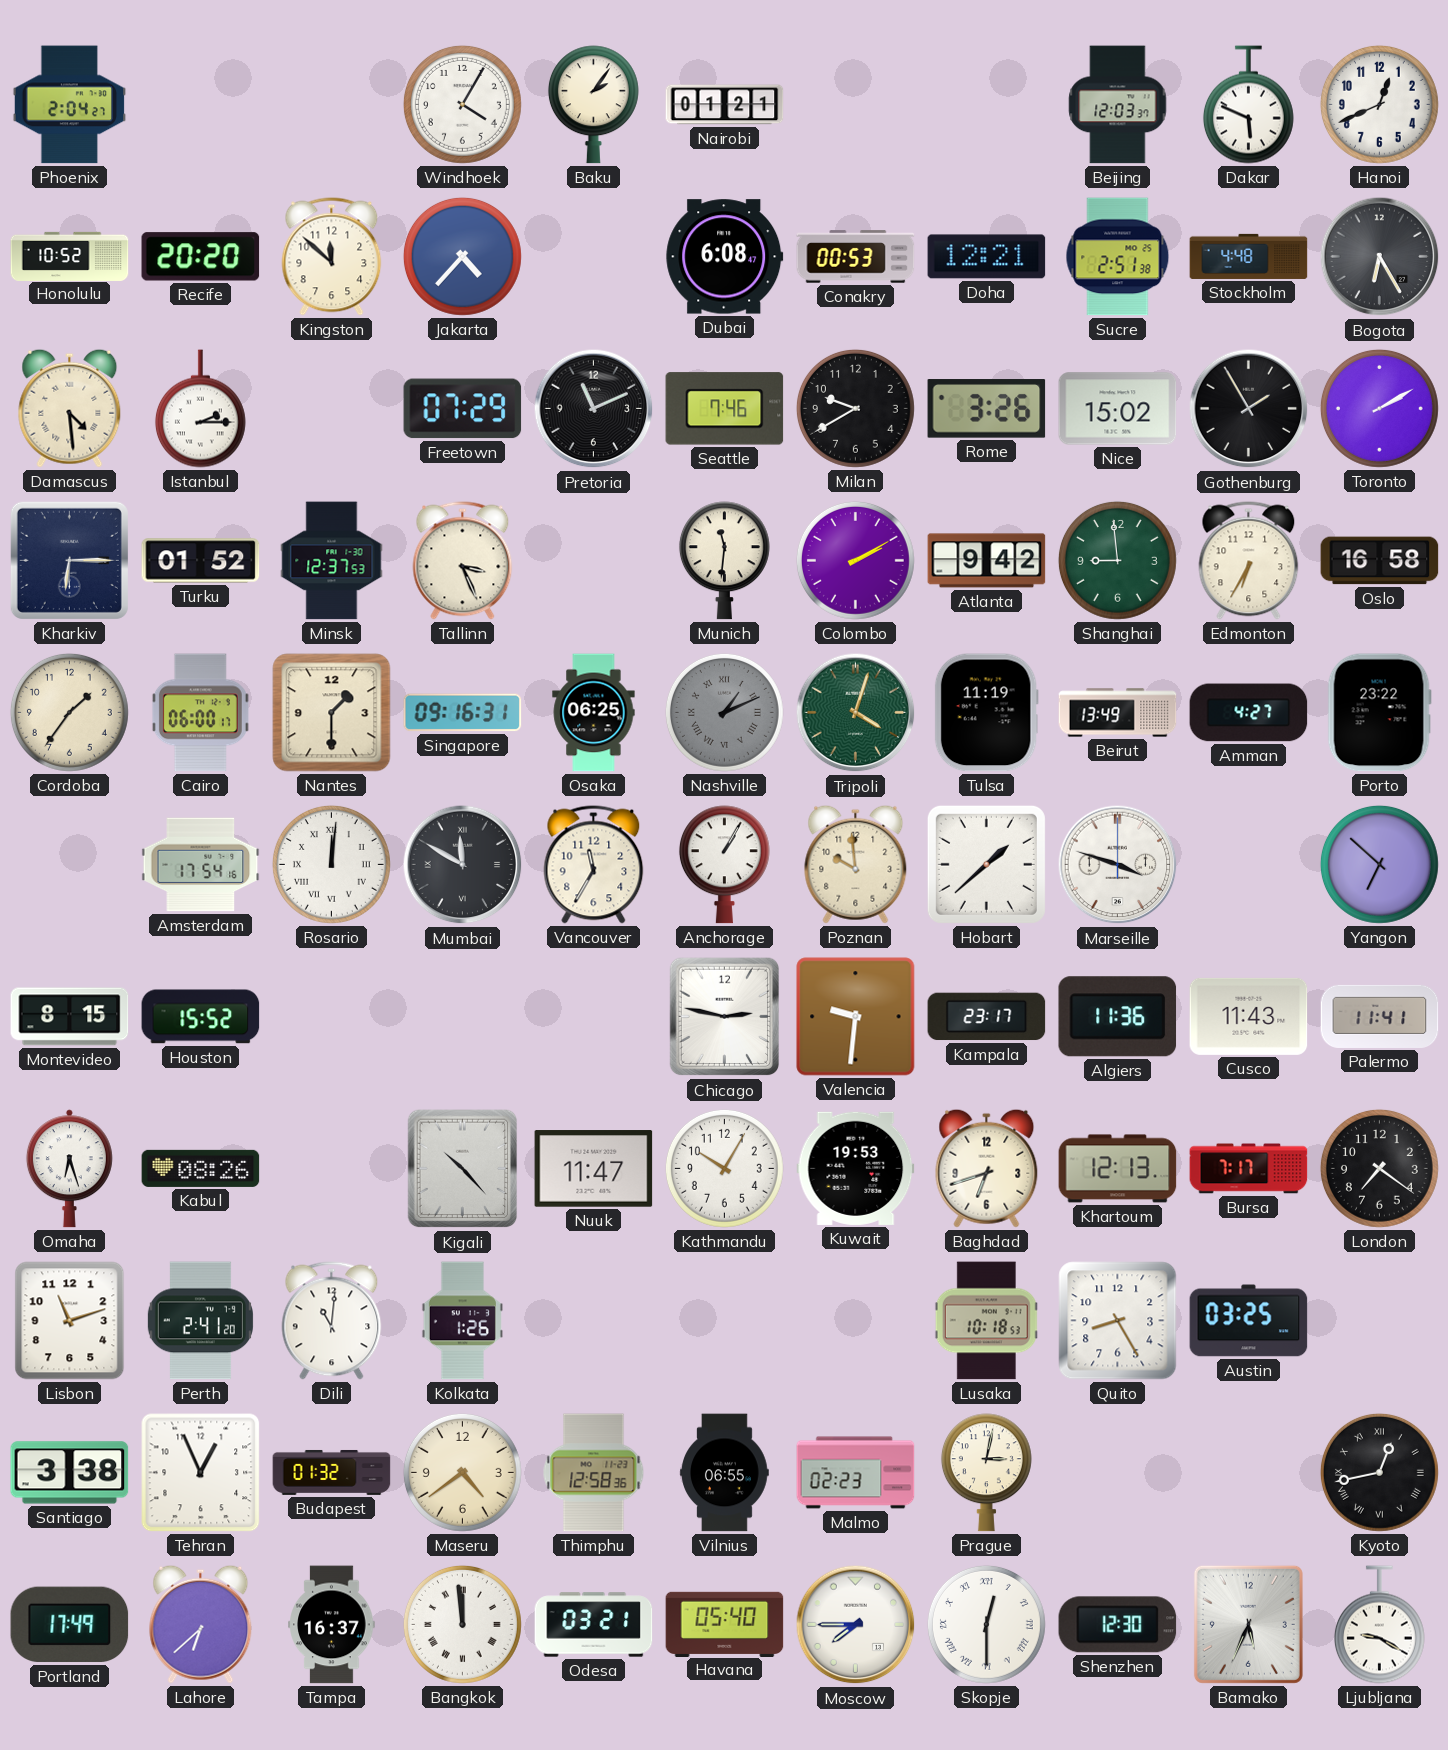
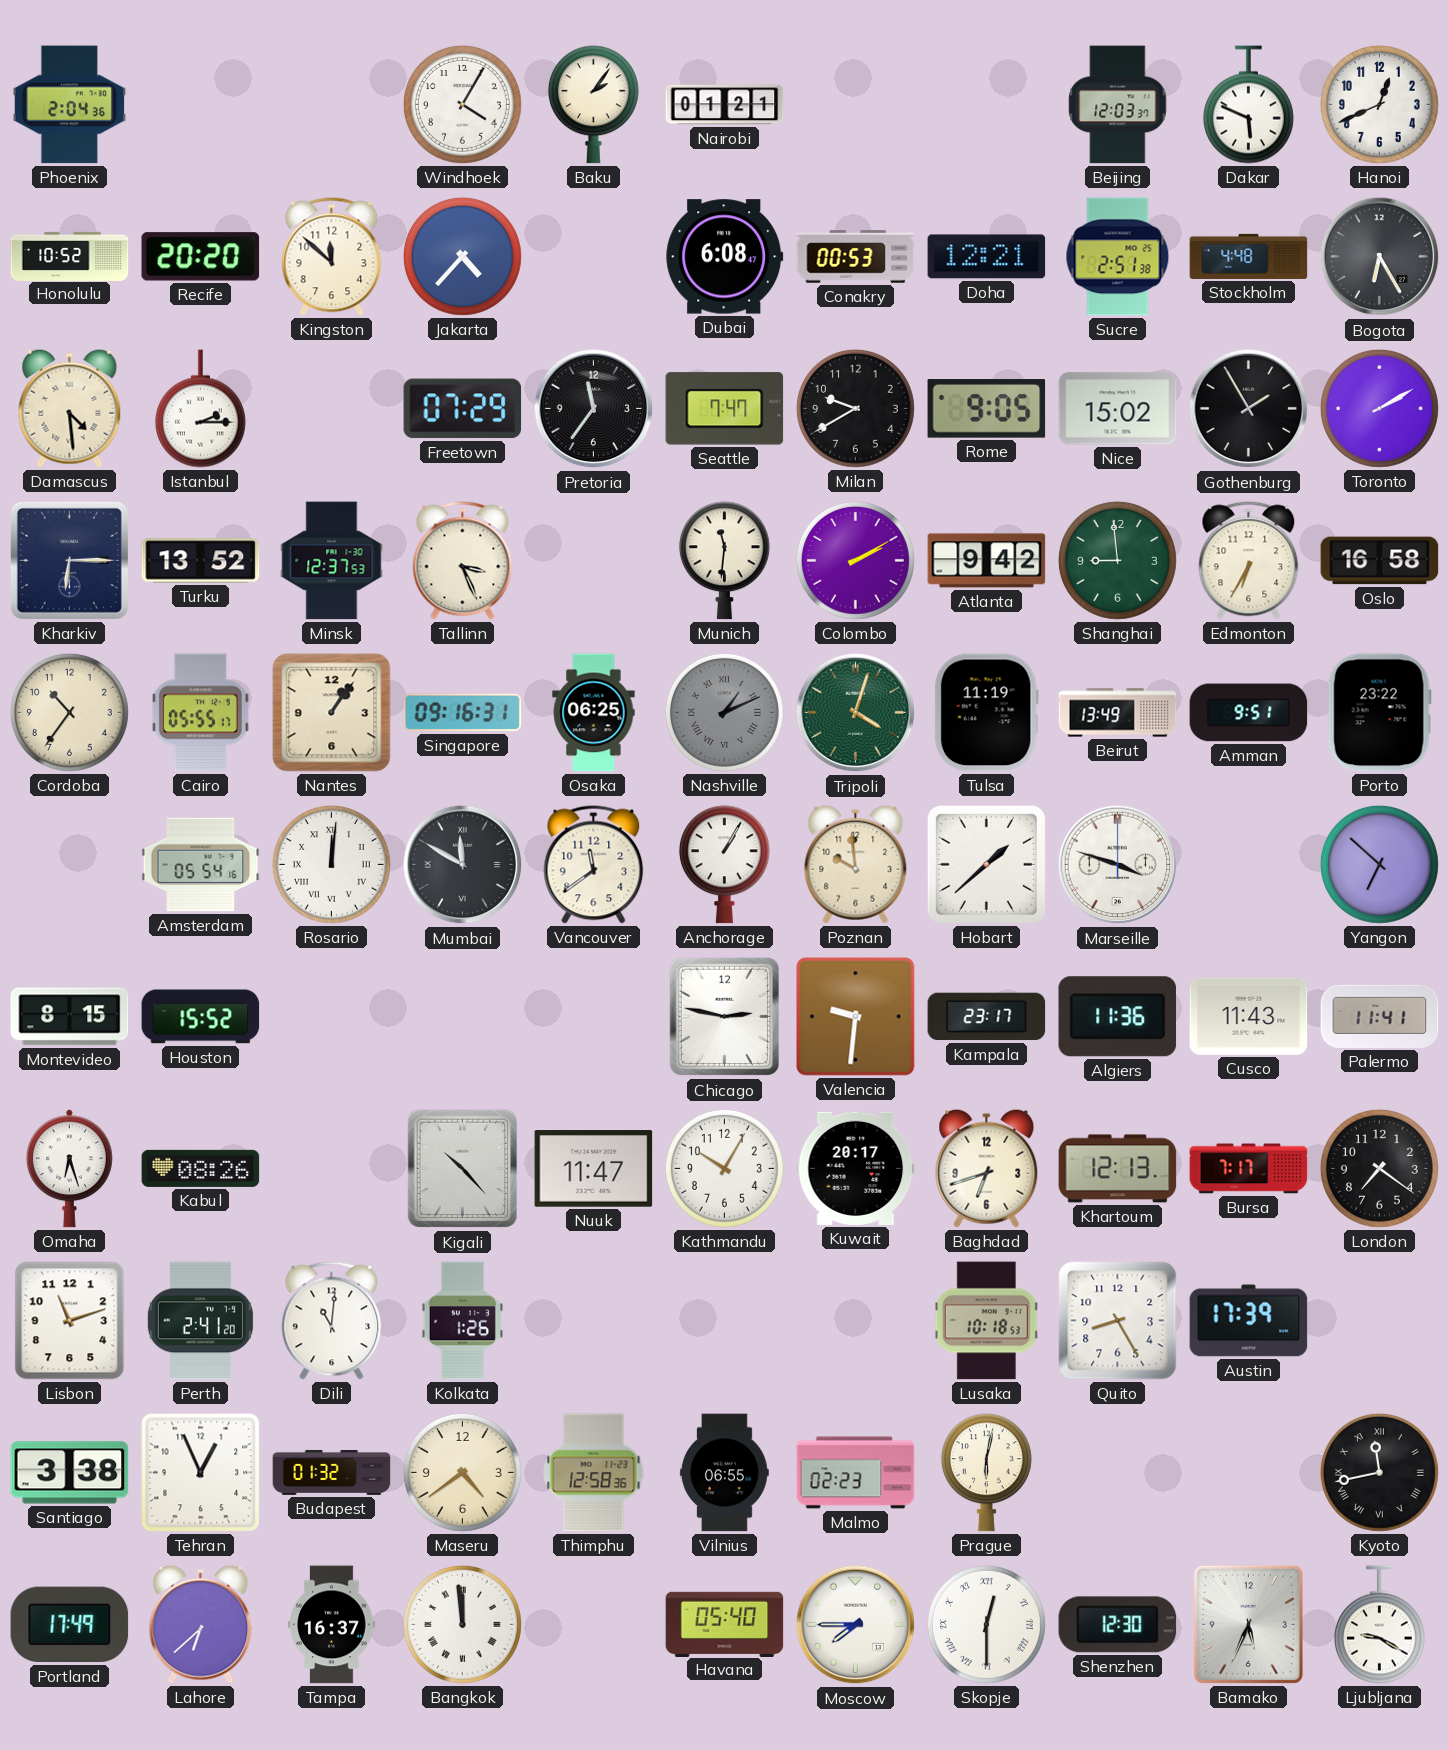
Phoenix: 2:04:27 -> 2:04:36 (70, 105)
Pretoria: 11:11 -> 11:36 (594, 409)
Seattle: 7:46 -> 7:47 (725, 409)
Rome: 3:26 -> 9:05 (987, 409)
Turku: 01:52 -> 13:52 (201, 561)
Cordoba: 1:36 -> 10:36 (69, 712)
Cairo: 06:00 -> 05:55 (200, 713)
Nantes: 1:30 -> 1:06 (332, 713)
Amman: 4:27 -> 9:51 (1249, 713)
Amsterdam: 17:54 -> 05:54 (201, 865)
Vancouver: 11:35 -> 11:39 (594, 865)
Kuwait: 19:53 -> 20:17 (856, 1168)
Austin: 03:25 -> 17:39 (1249, 1321)
Prague: 3:02 -> 6:02 (986, 1473)
Kyoto: 12:43 -> 11:43 (1379, 1472)
Odesa: 03:21 -> none (594, 1625)
